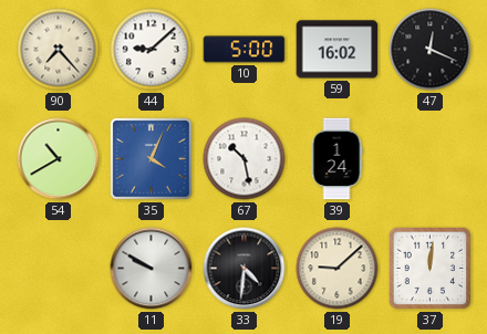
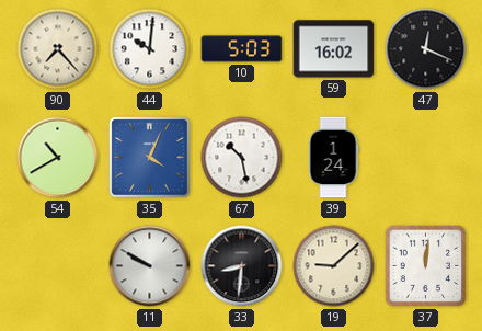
44: 9:08 -> 10:01 (150, 49)
10: 5:00 -> 5:03 (242, 49)
33: 4:31 -> 8:31 (242, 266)
